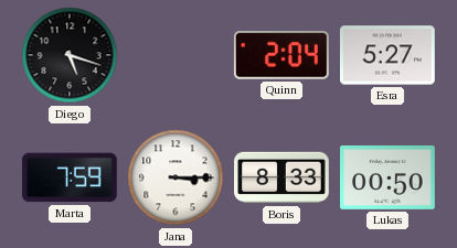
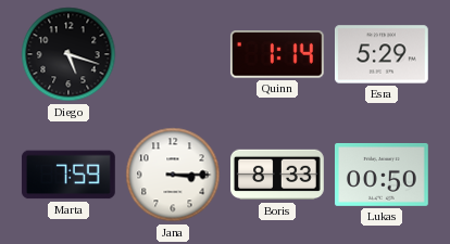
Quinn: 2:04 -> 1:14 (277, 54)
Esra: 5:27 -> 5:29 (383, 54)
